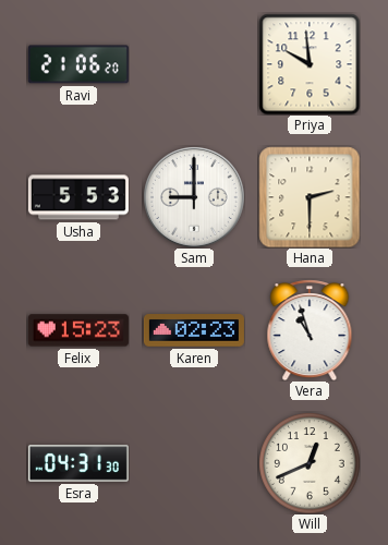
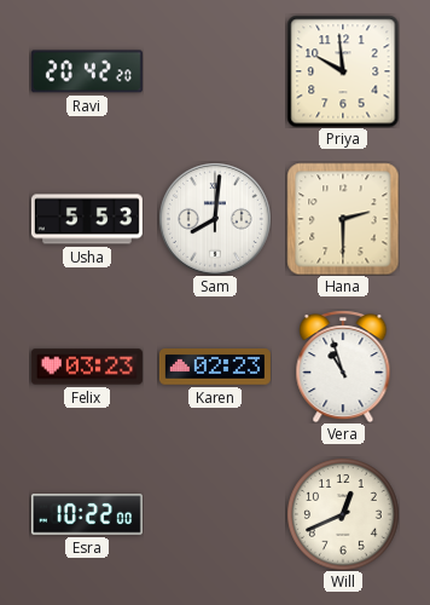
Ravi: 21:06 -> 20:42 (87, 71)
Sam: 9:00 -> 8:01 (215, 219)
Felix: 15:23 -> 03:23 (87, 367)
Esra: 04:31 -> 10:22 (87, 514)
